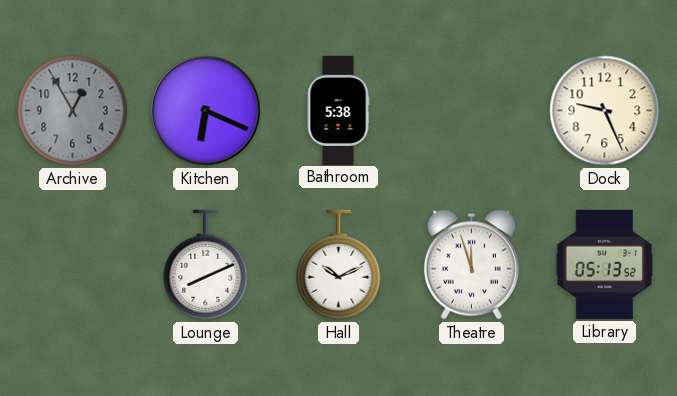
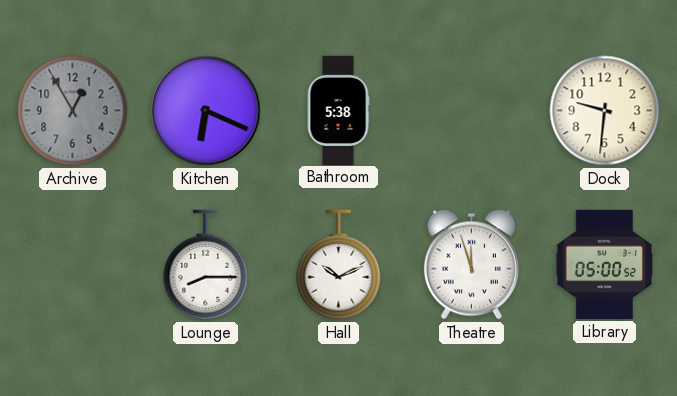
Dock: 9:26 -> 9:31 (605, 111)
Lounge: 8:11 -> 8:15 (206, 265)
Library: 05:13 -> 05:00 (604, 264)
